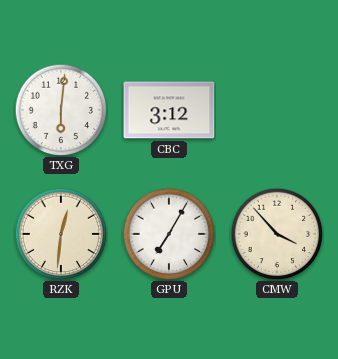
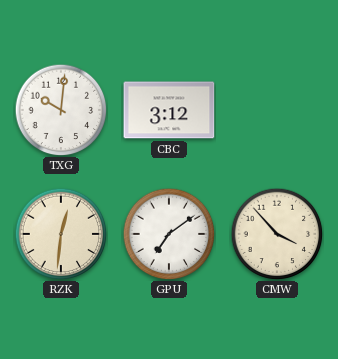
TXG: 6:01 -> 10:01 (61, 110)
GPU: 7:05 -> 7:09 (169, 234)
